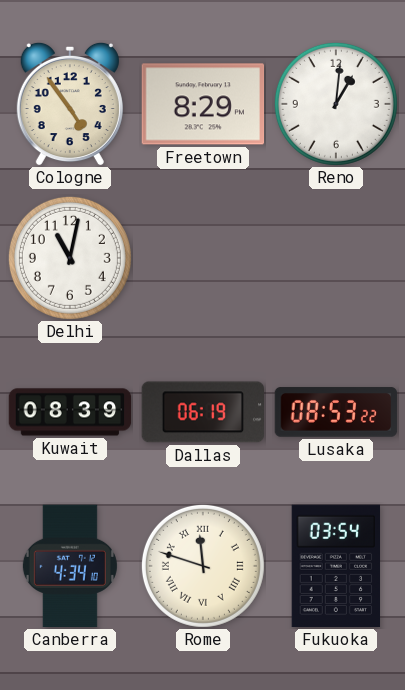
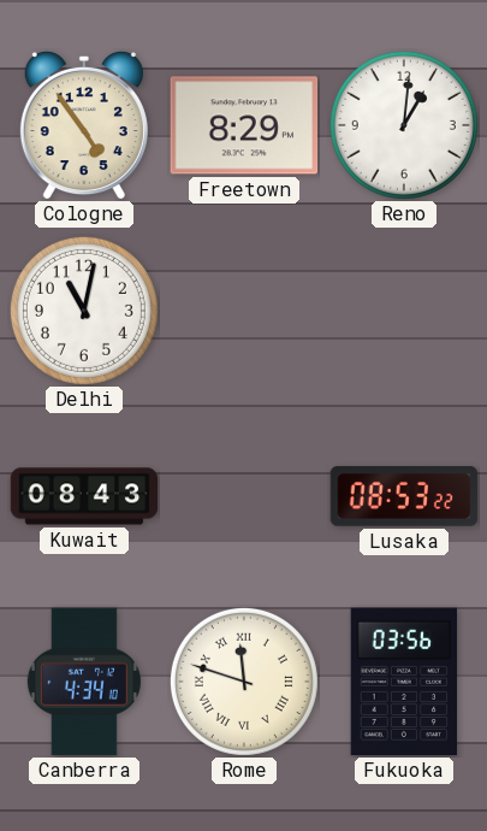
Kuwait: 08:39 -> 08:43 (84, 496)
Dallas: 06:19 -> none (203, 412)
Fukuoka: 03:54 -> 03:56 (404, 682)
